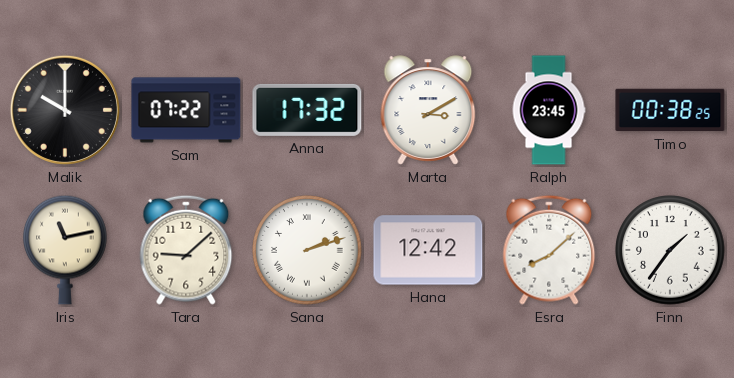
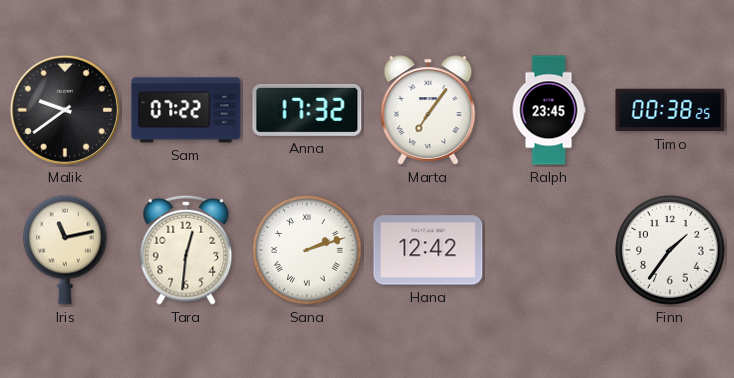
Malik: 10:00 -> 9:39 (65, 110)
Marta: 3:10 -> 7:06 (428, 110)
Tara: 9:08 -> 12:31 (186, 250)
Esra: 8:08 -> none (549, 250)
